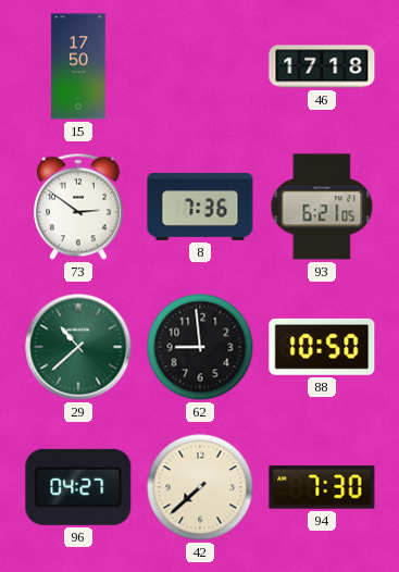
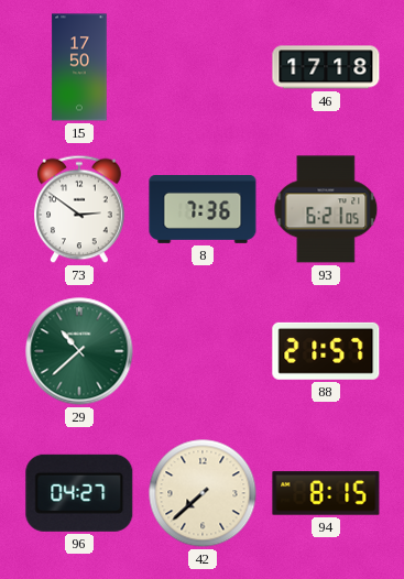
62: 8:59 -> none (200, 347)
88: 10:50 -> 21:57 (326, 351)
94: 7:30 -> 8:15 (326, 493)
